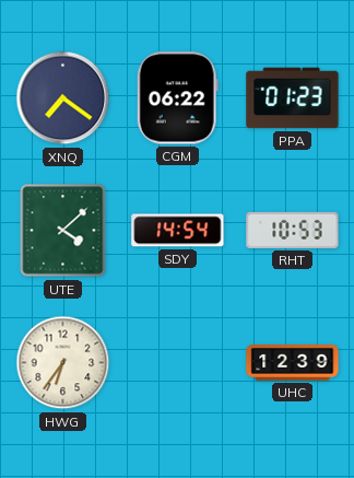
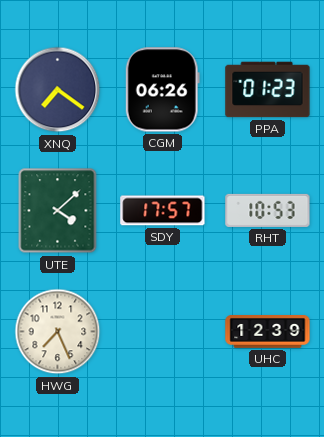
CGM: 06:22 -> 06:26 (162, 90)
SDY: 14:54 -> 17:57 (163, 211)
HWG: 6:36 -> 7:26 (58, 332)
